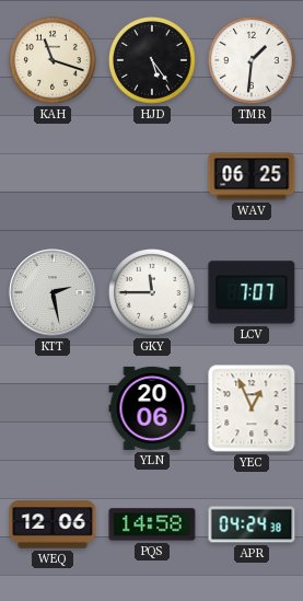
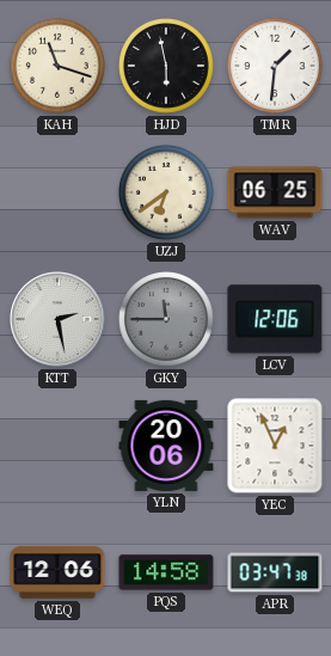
HJD: 5:24 -> 5:58 (167, 67)
UZJ: none -> 6:39 (167, 194)
GKY dial: white -> grey (167, 320)
LCV: 7:07 -> 12:06 (275, 319)
APR: 04:24 -> 03:47 (275, 572)
